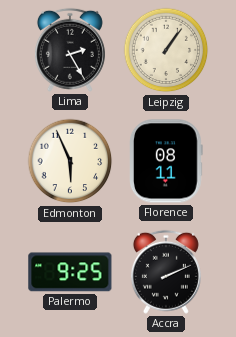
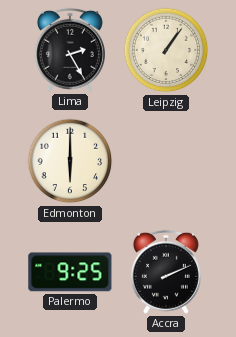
Edmonton: 5:56 -> 6:00 (70, 161)
Florence: 08:11 -> none (167, 161)
